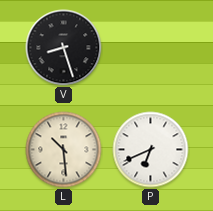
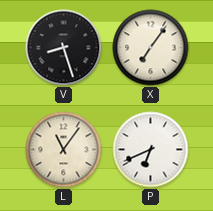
X: none -> 7:06 (151, 48)
L: 10:29 -> 11:06 (64, 150)
